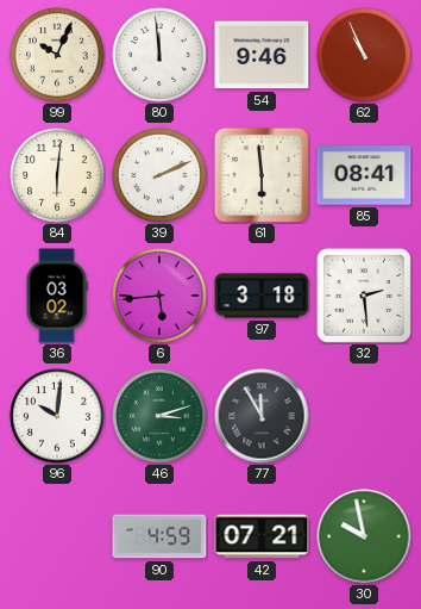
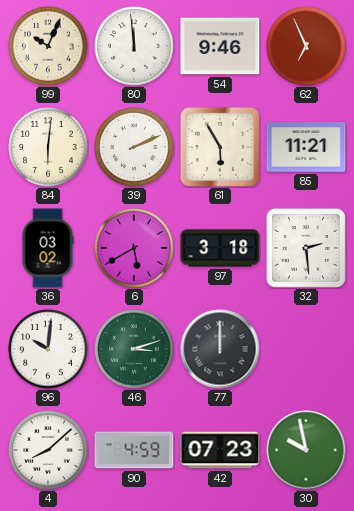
62: 10:56 -> 6:56 (306, 46)
61: 5:59 -> 5:55 (220, 147)
85: 08:41 -> 11:21 (306, 147)
6: 5:44 -> 5:40 (134, 248)
77: 11:55 -> 12:00 (220, 349)
4: none -> 8:08 (48, 450)
42: 07:21 -> 07:23 (220, 450)
